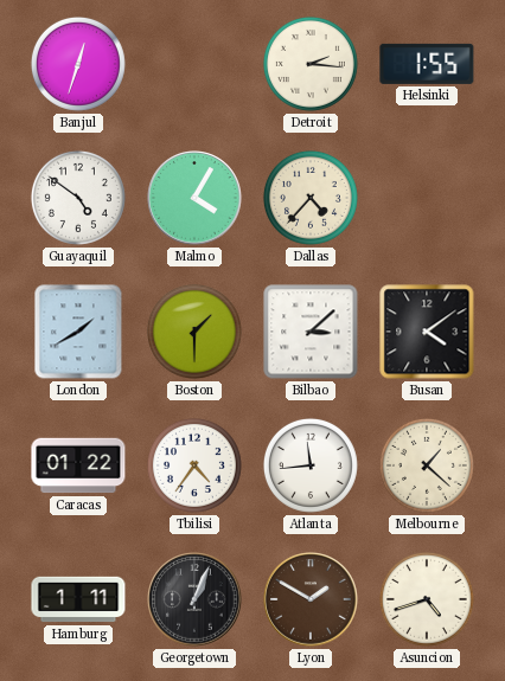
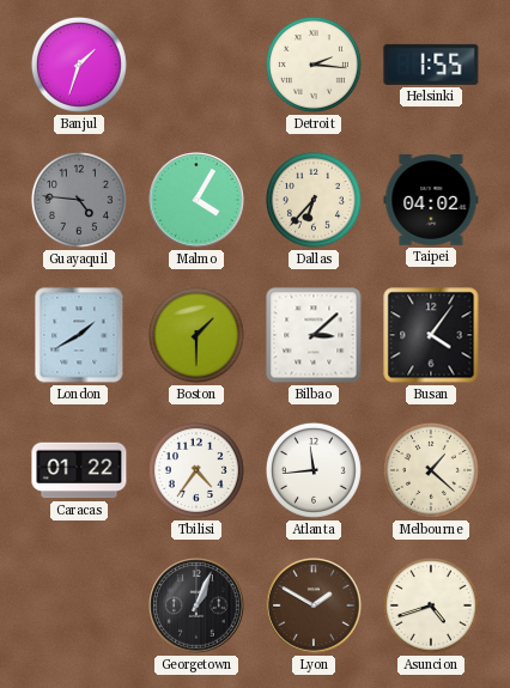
Banjul: 12:33 -> 1:33 (79, 65)
Guayaquil: 4:51 -> 4:46 (79, 200)
Guayaquil dial: white -> grey (79, 200)
Dallas: 4:37 -> 6:37 (314, 200)
Taipei: none -> 04:02 (431, 201)
Busan: 4:09 -> 4:06 (431, 335)
Hamburg: 1:11 -> none (78, 599)
